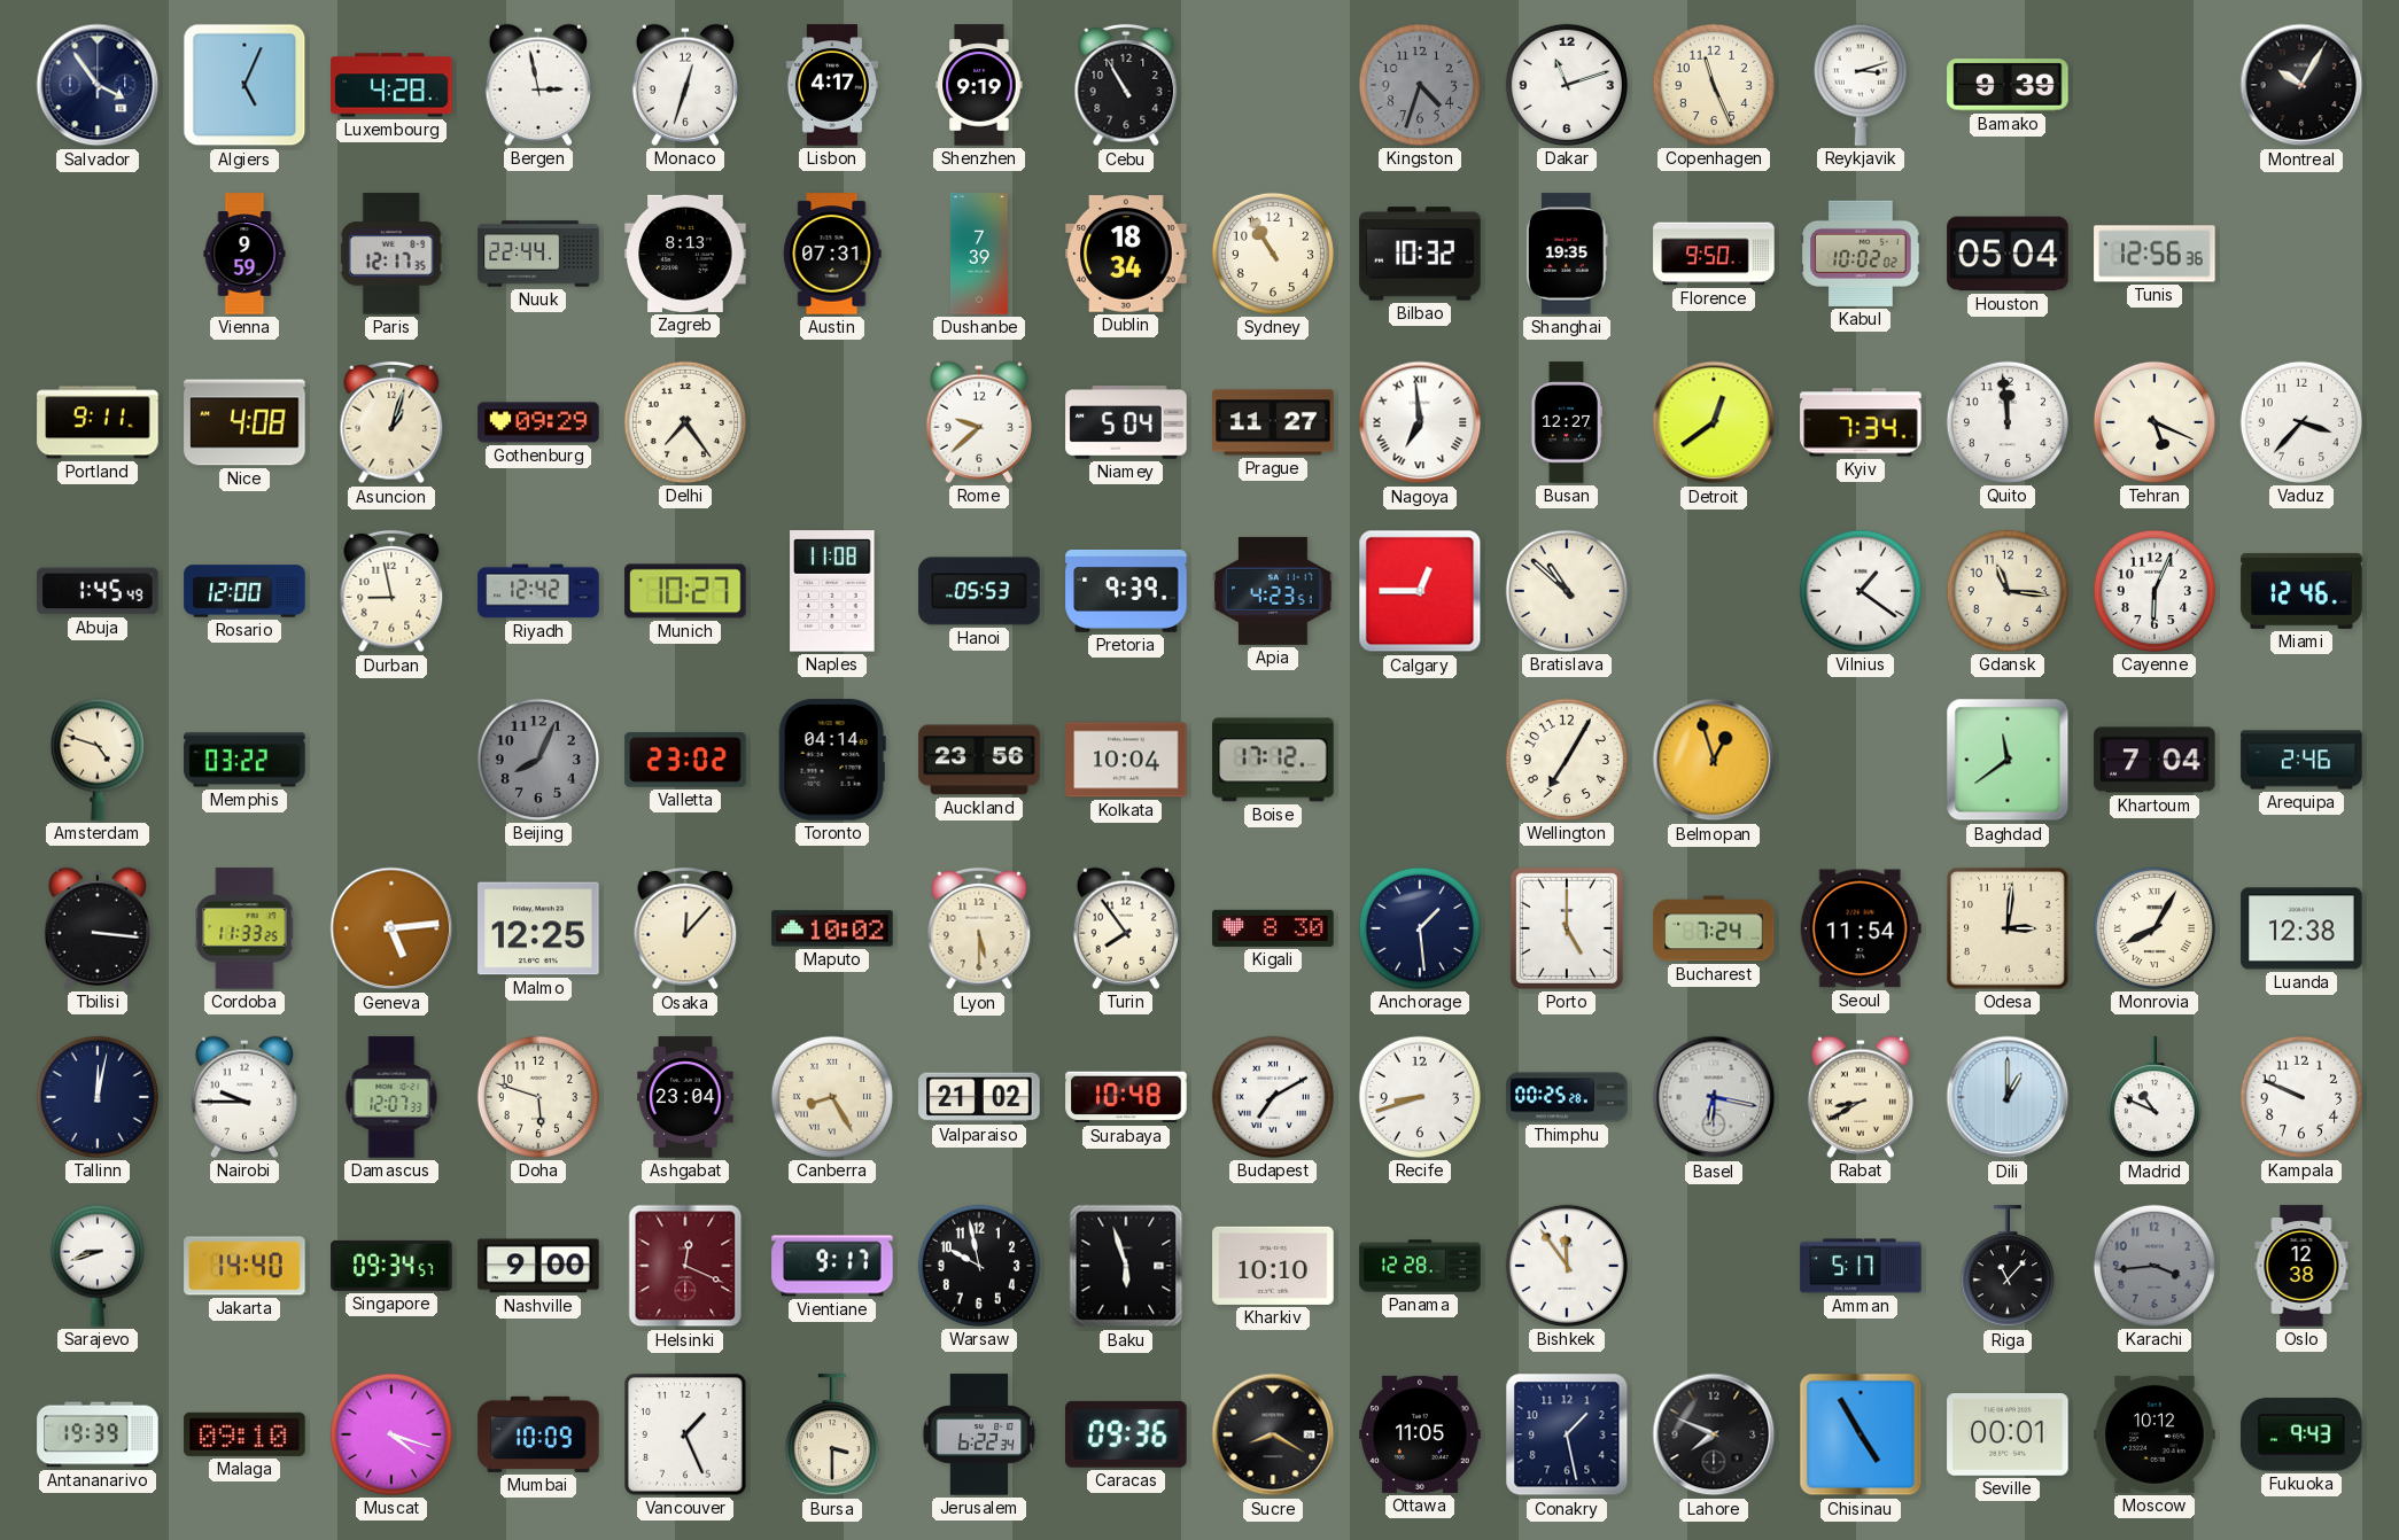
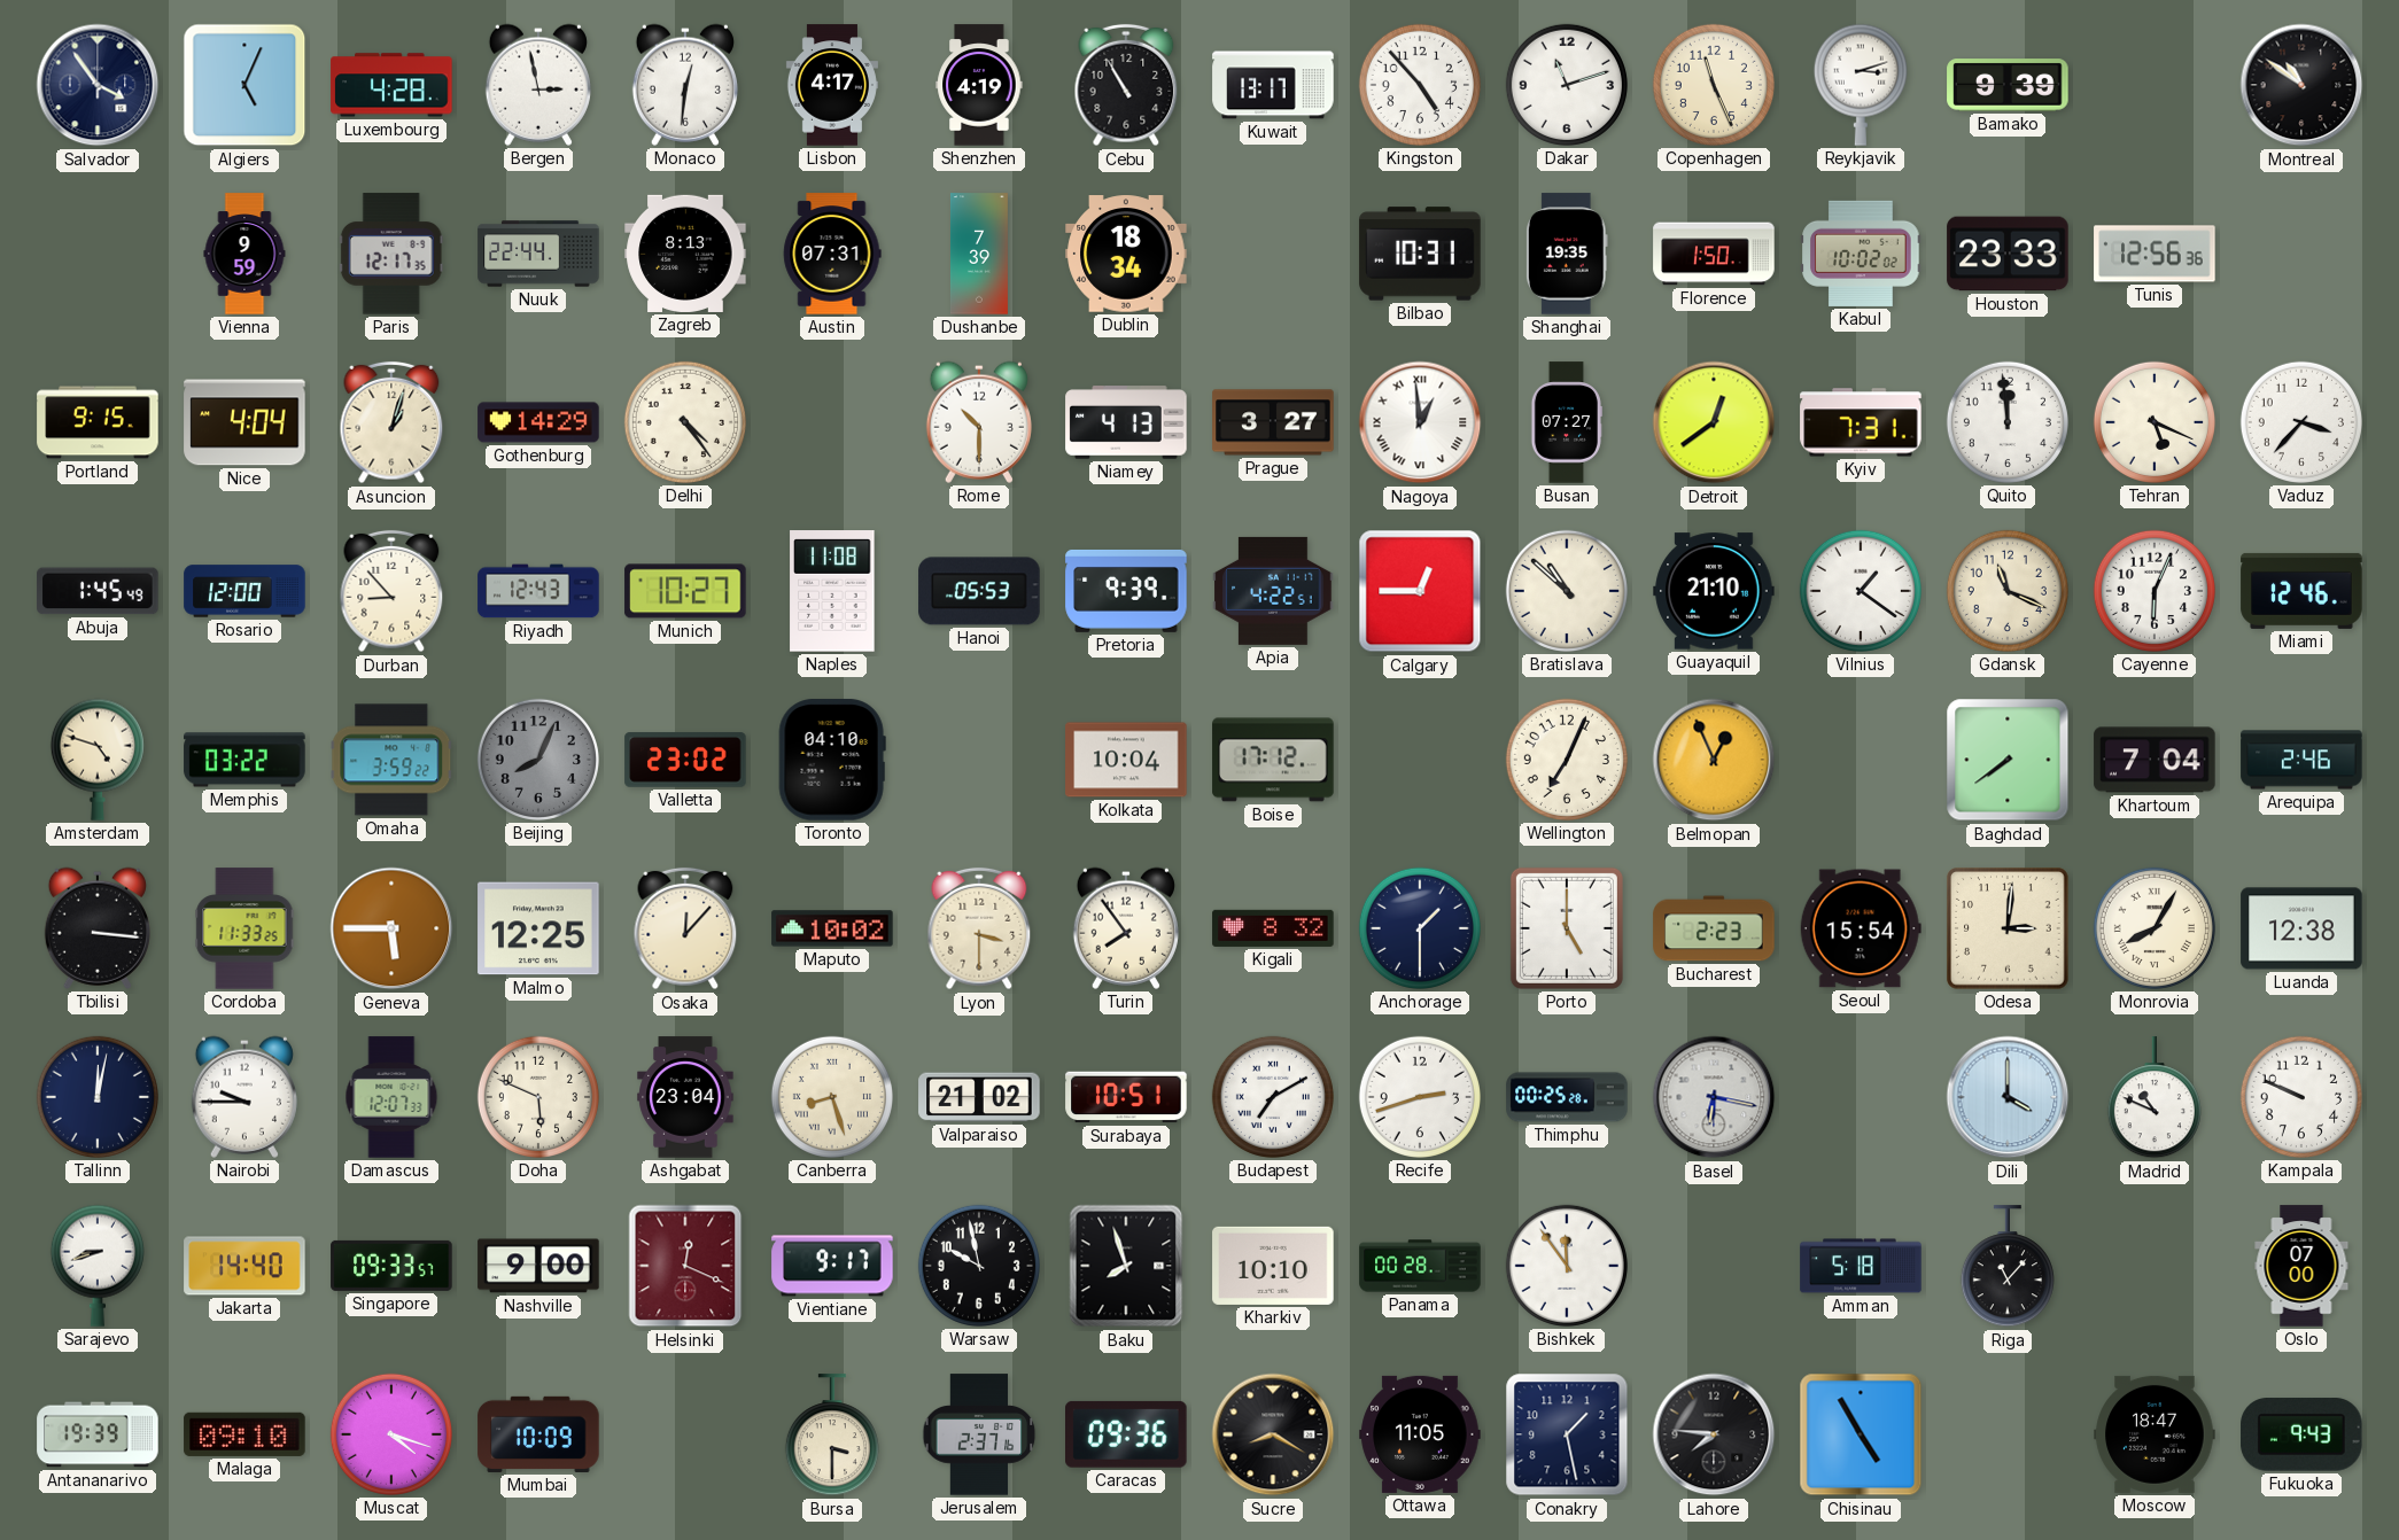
Monaco: 12:33 -> 12:31 (685, 85)
Shenzhen: 9:19 -> 4:19 (979, 85)
Kuwait: none -> 13:17 (1273, 85)
Kingston: 4:33 -> 4:53 (1420, 85)
Kingston dial: grey -> white (1420, 85)
Montreal: 10:05 -> 10:51 (2301, 85)
Sydney: 10:55 -> none (1273, 254)
Bilbao: 10:32 -> 10:31 (1420, 254)
Florence: 9:50 -> 1:50 (1714, 254)
Houston: 05:04 -> 23:33 (2008, 254)
Portland: 9:11 -> 9:15 (98, 422)
Nice: 4:08 -> 4:04 (244, 422)
Gothenburg: 09:29 -> 14:29 (538, 422)
Delhi: 7:24 -> 4:24 (685, 422)
Rome: 9:38 -> 10:30 (979, 422)
Niamey: 5:04 -> 4:13 (1126, 422)
Prague: 11:27 -> 3:27 (1273, 422)
Nagoya: 6:59 -> 12:59 (1420, 422)
Busan: 12:27 -> 07:27 (1566, 422)
Kyiv: 7:34 -> 7:31 (1861, 422)
Durban: 8:58 -> 8:53 (391, 591)
Riyadh: 12:42 -> 12:43 (538, 591)
Apia: 4:23 -> 4:22 (1273, 591)
Guayaquil: none -> 21:10 (1714, 591)
Gdansk: 11:16 -> 11:19 (2008, 591)
Omaha: none -> 3:59 (391, 760)
Toronto: 04:14 -> 04:10 (832, 760)
Auckland: 23:56 -> none (979, 760)
Wellington: 7:05 -> 7:04 (1567, 760)
Belmopan: 12:57 -> 12:56 (1714, 760)
Baghdad: 11:39 -> 7:39 (2008, 760)
Geneva: 5:14 -> 5:45 (391, 928)
Lyon: 5:30 -> 3:30 (979, 928)
Kigali: 8:30 -> 8:32 (1273, 928)
Anchorage: 1:29 -> 1:30 (1420, 928)
Bucharest: 7:24 -> 2:23 (1714, 928)
Seoul: 11:54 -> 15:54 (1861, 928)
Doha: 5:48 -> 5:49 (538, 1097)
Canberra: 8:25 -> 8:27 (832, 1097)
Surabaya: 10:48 -> 10:51 (1126, 1097)
Recife: 8:42 -> 2:42 (1420, 1097)
Rabat: 8:40 -> none (1861, 1097)
Dili: 1:00 -> 4:00 (2008, 1097)
Singapore: 09:34 -> 09:33 (391, 1266)
Baku: 5:57 -> 7:57 (1126, 1266)
Panama: 12:28 -> 00:28 (1420, 1266)
Amman: 5:17 -> 5:18 (1861, 1266)
Karachi: 3:44 -> none (2155, 1266)
Oslo: 12:38 -> 07:00 (2301, 1266)
Vancouver: 1:26 -> none (685, 1434)
Jerusalem: 6:22 -> 2:37 (979, 1434)
Lahore: 7:49 -> 7:46 (1714, 1434)
Seville: 00:01 -> none (2008, 1436)
Moscow: 10:12 -> 18:47 (2155, 1434)
